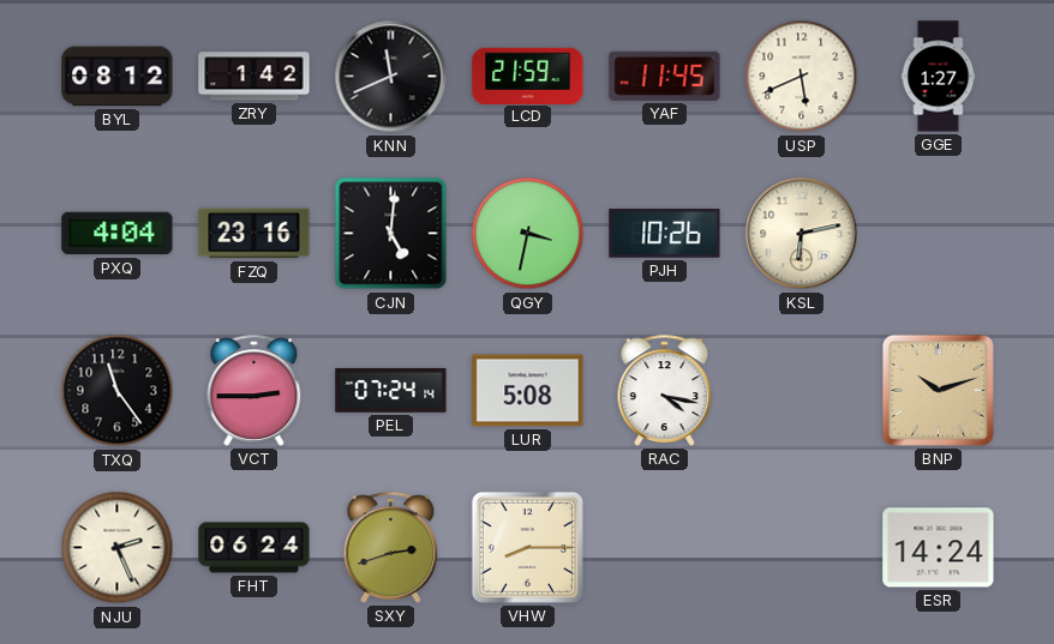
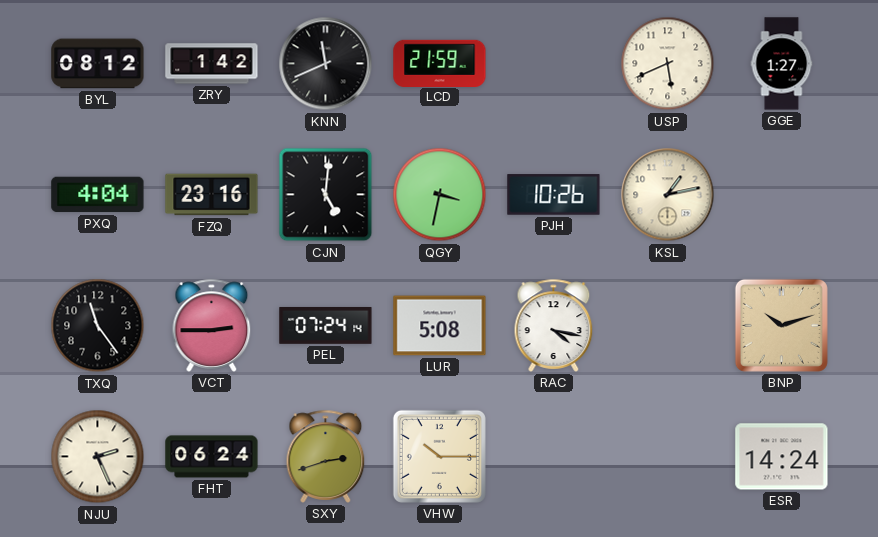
YAF: 11:45 -> none (665, 76)
KSL: 6:13 -> 1:13 (668, 195)
VHW: 8:15 -> 10:15 (439, 456)
